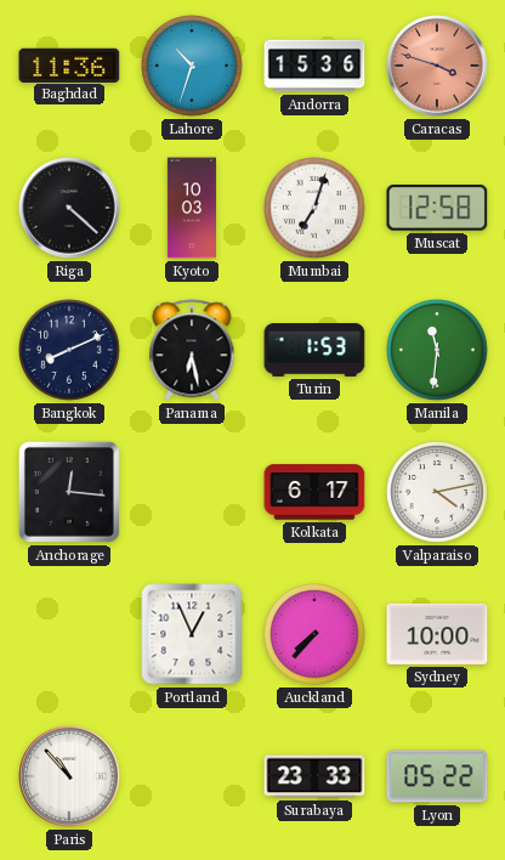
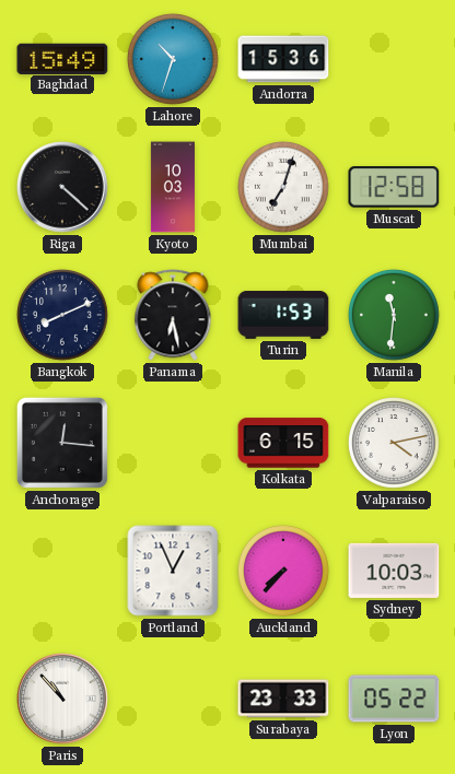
Baghdad: 11:36 -> 15:49 (62, 58)
Caracas: 3:48 -> none (437, 66)
Kolkata: 6:17 -> 6:15 (283, 443)
Sydney: 10:00 -> 10:03 (394, 571)
